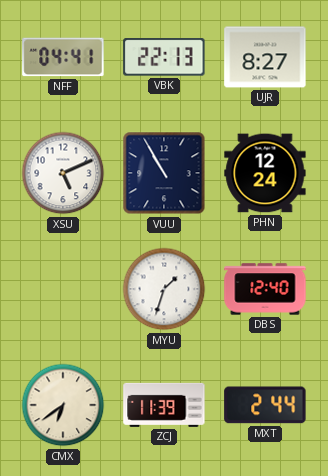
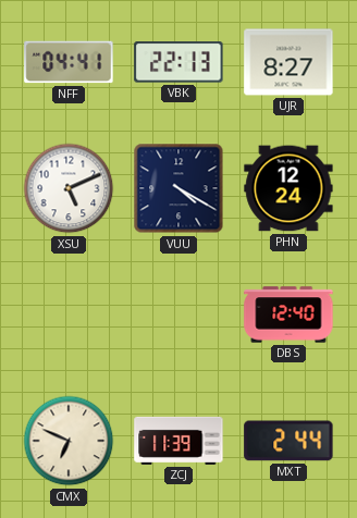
VUU: 10:55 -> 4:20 (178, 188)
MYU: 1:33 -> none (164, 289)
CMX: 6:39 -> 6:49 (69, 441)
